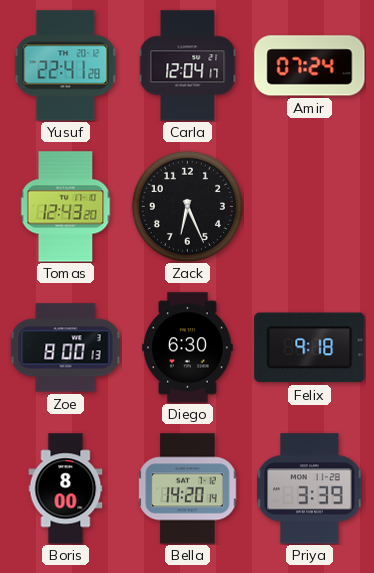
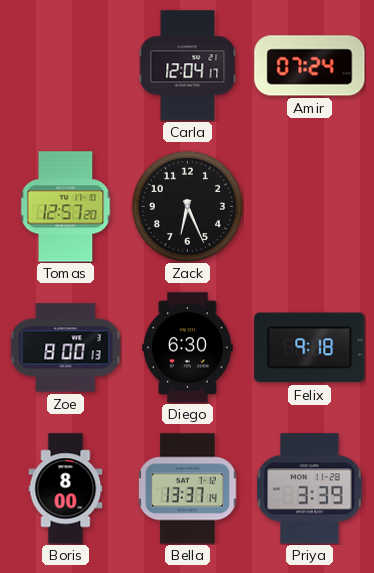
Yusuf: 22:41 -> none (66, 66)
Tomas: 12:43 -> 12:57 (66, 207)
Bella: 14:20 -> 13:37 (188, 489)
